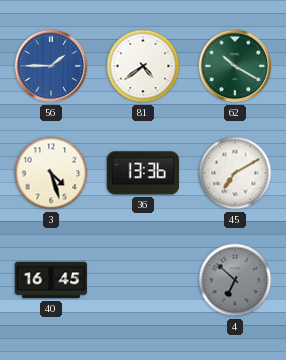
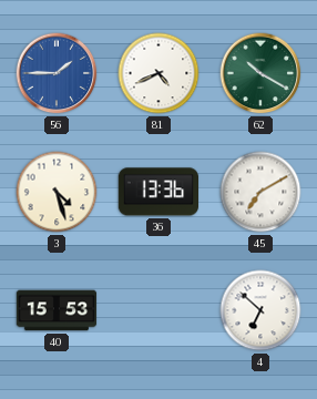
81: 4:39 -> 4:41 (158, 73)
40: 16:45 -> 15:53 (57, 310)
4 dial: grey -> white (260, 310)
